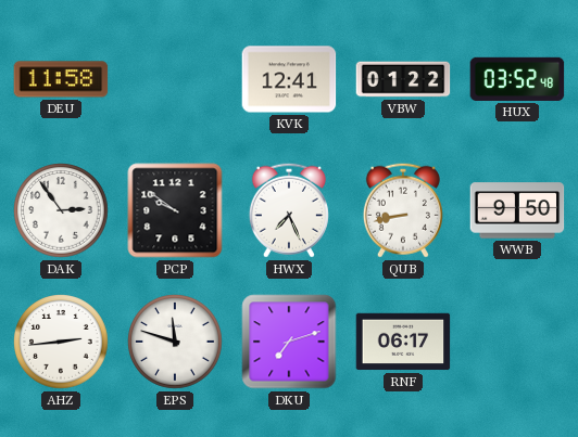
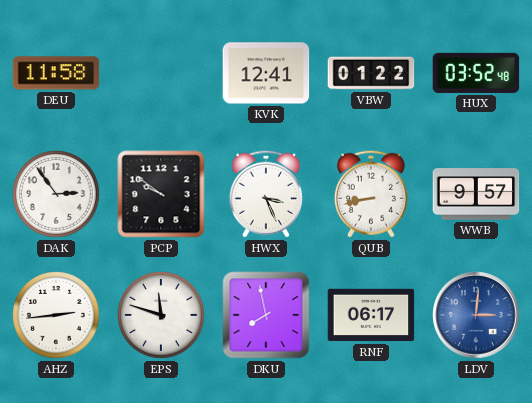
HWX: 7:26 -> 3:26 (266, 194)
WWB: 9:50 -> 9:57 (476, 194)
DKU: 7:12 -> 7:58 (266, 315)
LDV: none -> 3:01 (476, 315)
